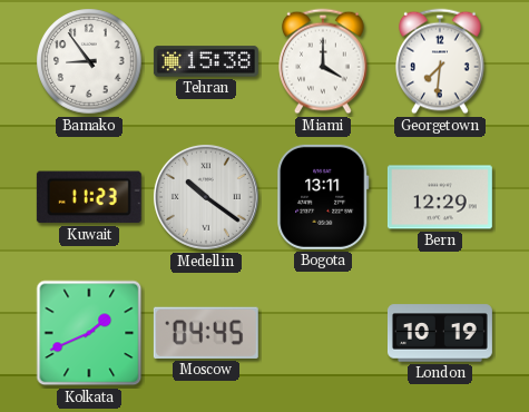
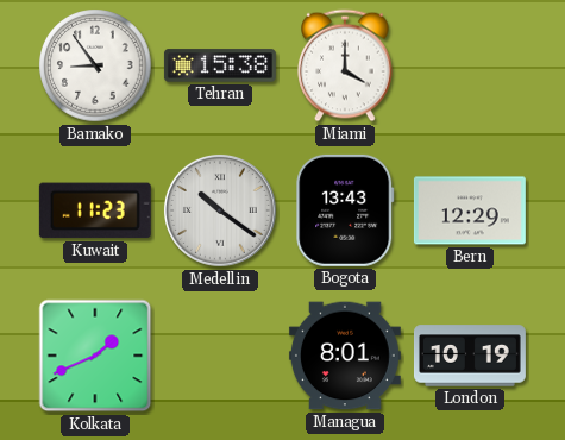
Georgetown: 7:31 -> none (440, 61)
Bogota: 13:11 -> 13:43 (345, 210)
Moscow: 04:45 -> none (206, 333)
Managua: none -> 8:01 (345, 356)
